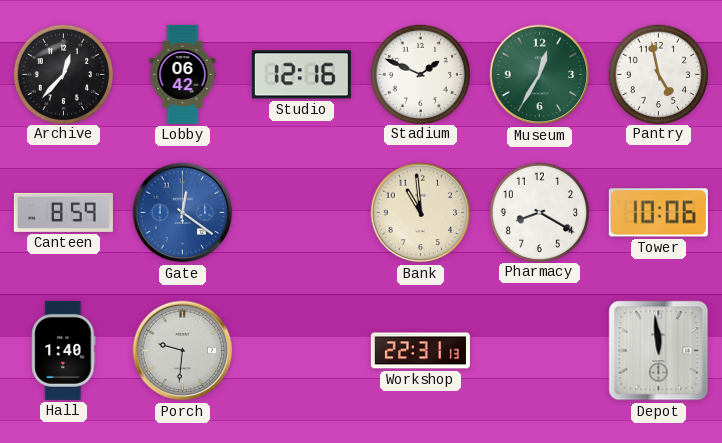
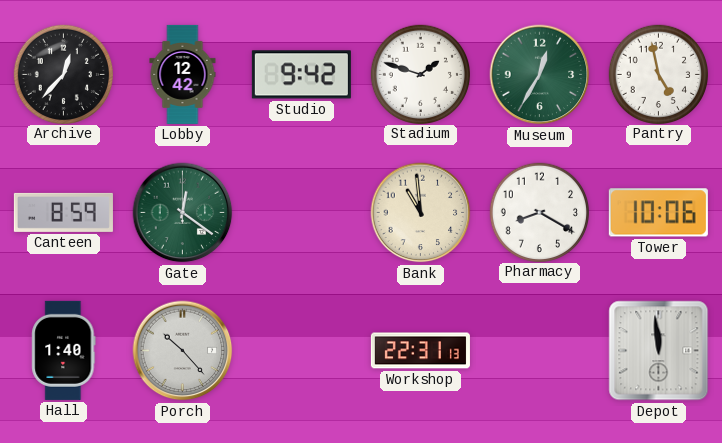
Lobby: 06:42 -> 12:42 (183, 74)
Studio: 12:16 -> 9:42 (301, 75)
Stadium: 1:49 -> 1:48 (420, 74)
Gate dial: blue -> green (183, 213)
Porch: 9:31 -> 10:23 (183, 351)
